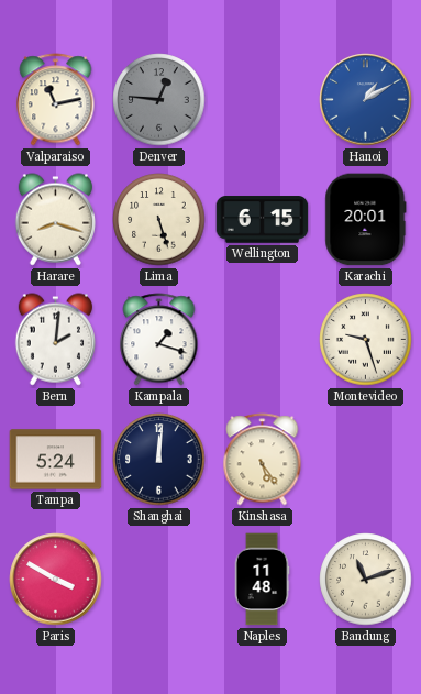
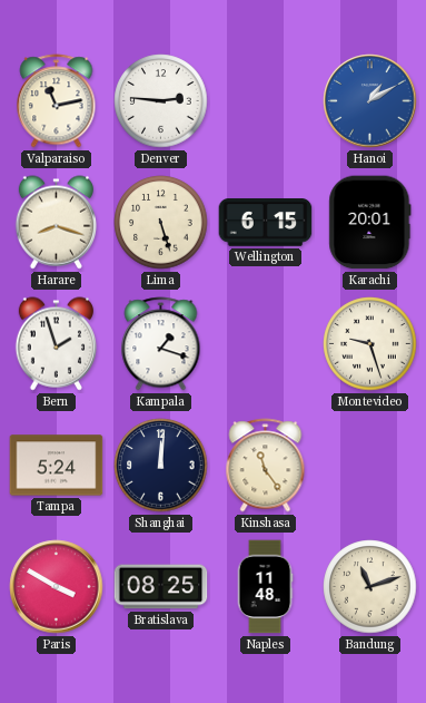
Denver: 12:46 -> 2:46 (161, 101)
Denver dial: grey -> white (161, 101)
Bern: 2:01 -> 1:57 (56, 344)
Kinshasa: 5:24 -> 11:24 (266, 466)
Bratislava: none -> 08:25 (161, 587)
